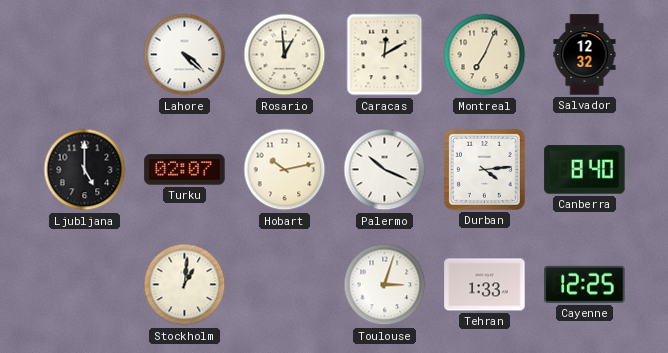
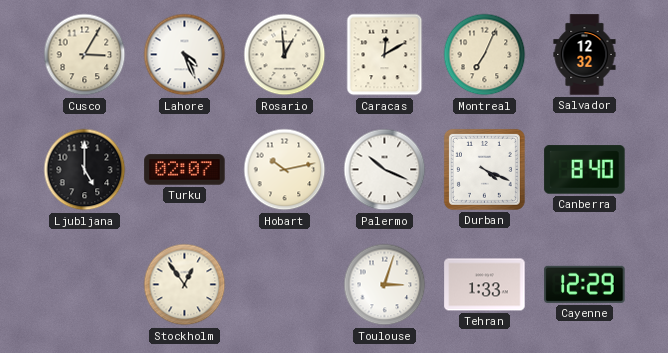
Cusco: none -> 3:05 (85, 55)
Lahore: 4:22 -> 4:26 (185, 55)
Durban: 4:14 -> 4:19 (484, 169)
Stockholm: 1:01 -> 12:54 (185, 285)
Cayenne: 12:25 -> 12:29 (585, 284)
